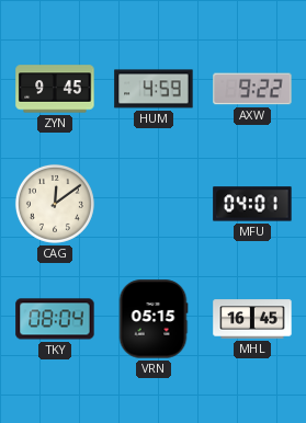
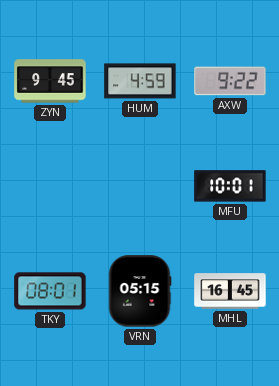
CAG: 12:09 -> none (55, 204)
MFU: 04:01 -> 10:01 (230, 186)
TKY: 08:04 -> 08:01 (50, 291)
